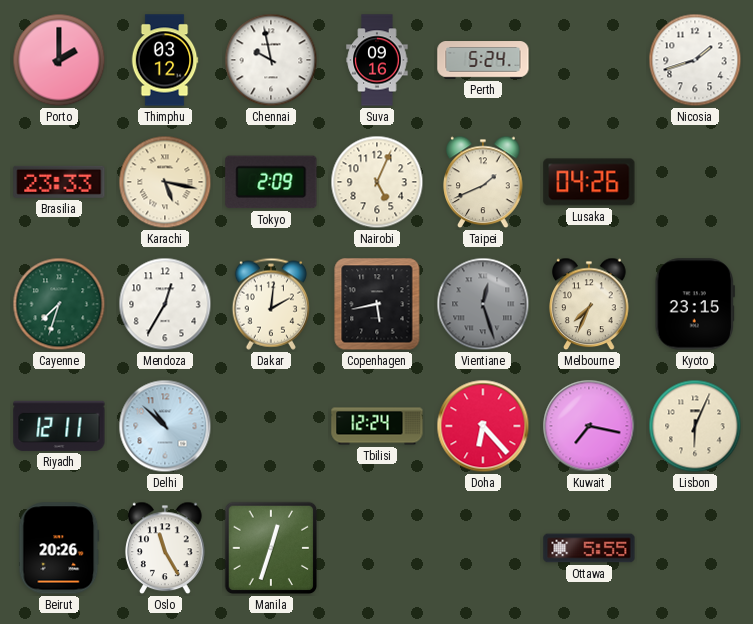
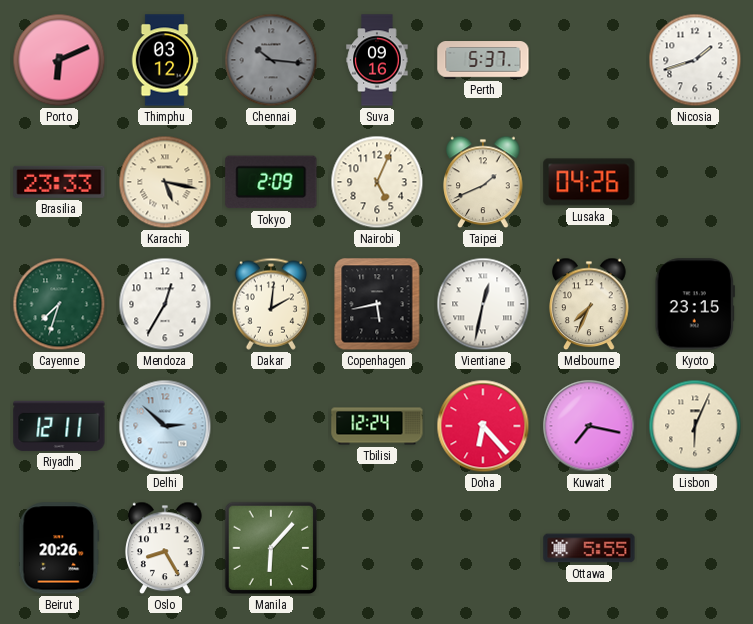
Porto: 2:00 -> 6:11 (59, 60)
Chennai: 9:58 -> 10:16 (271, 60)
Chennai dial: white -> grey (271, 60)
Perth: 5:24 -> 5:37 (483, 60)
Vientiane: 12:27 -> 12:32 (483, 304)
Vientiane dial: grey -> white (483, 304)
Delhi: 10:52 -> 2:52 (165, 426)
Oslo: 11:25 -> 8:25 (165, 548)
Manila: 12:33 -> 6:07 (271, 548)
